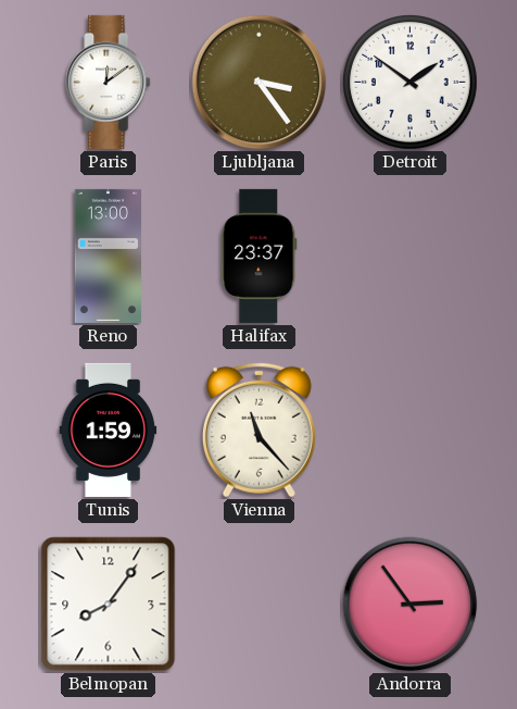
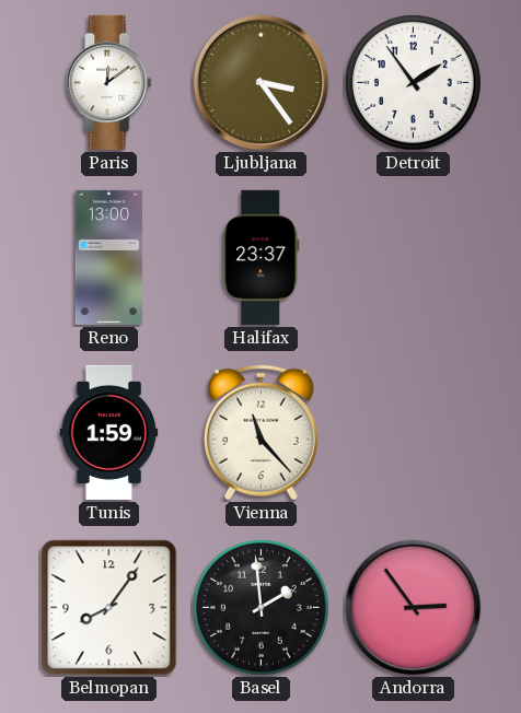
Detroit: 1:51 -> 1:54 (414, 83)
Basel: none -> 1:59 (262, 608)
